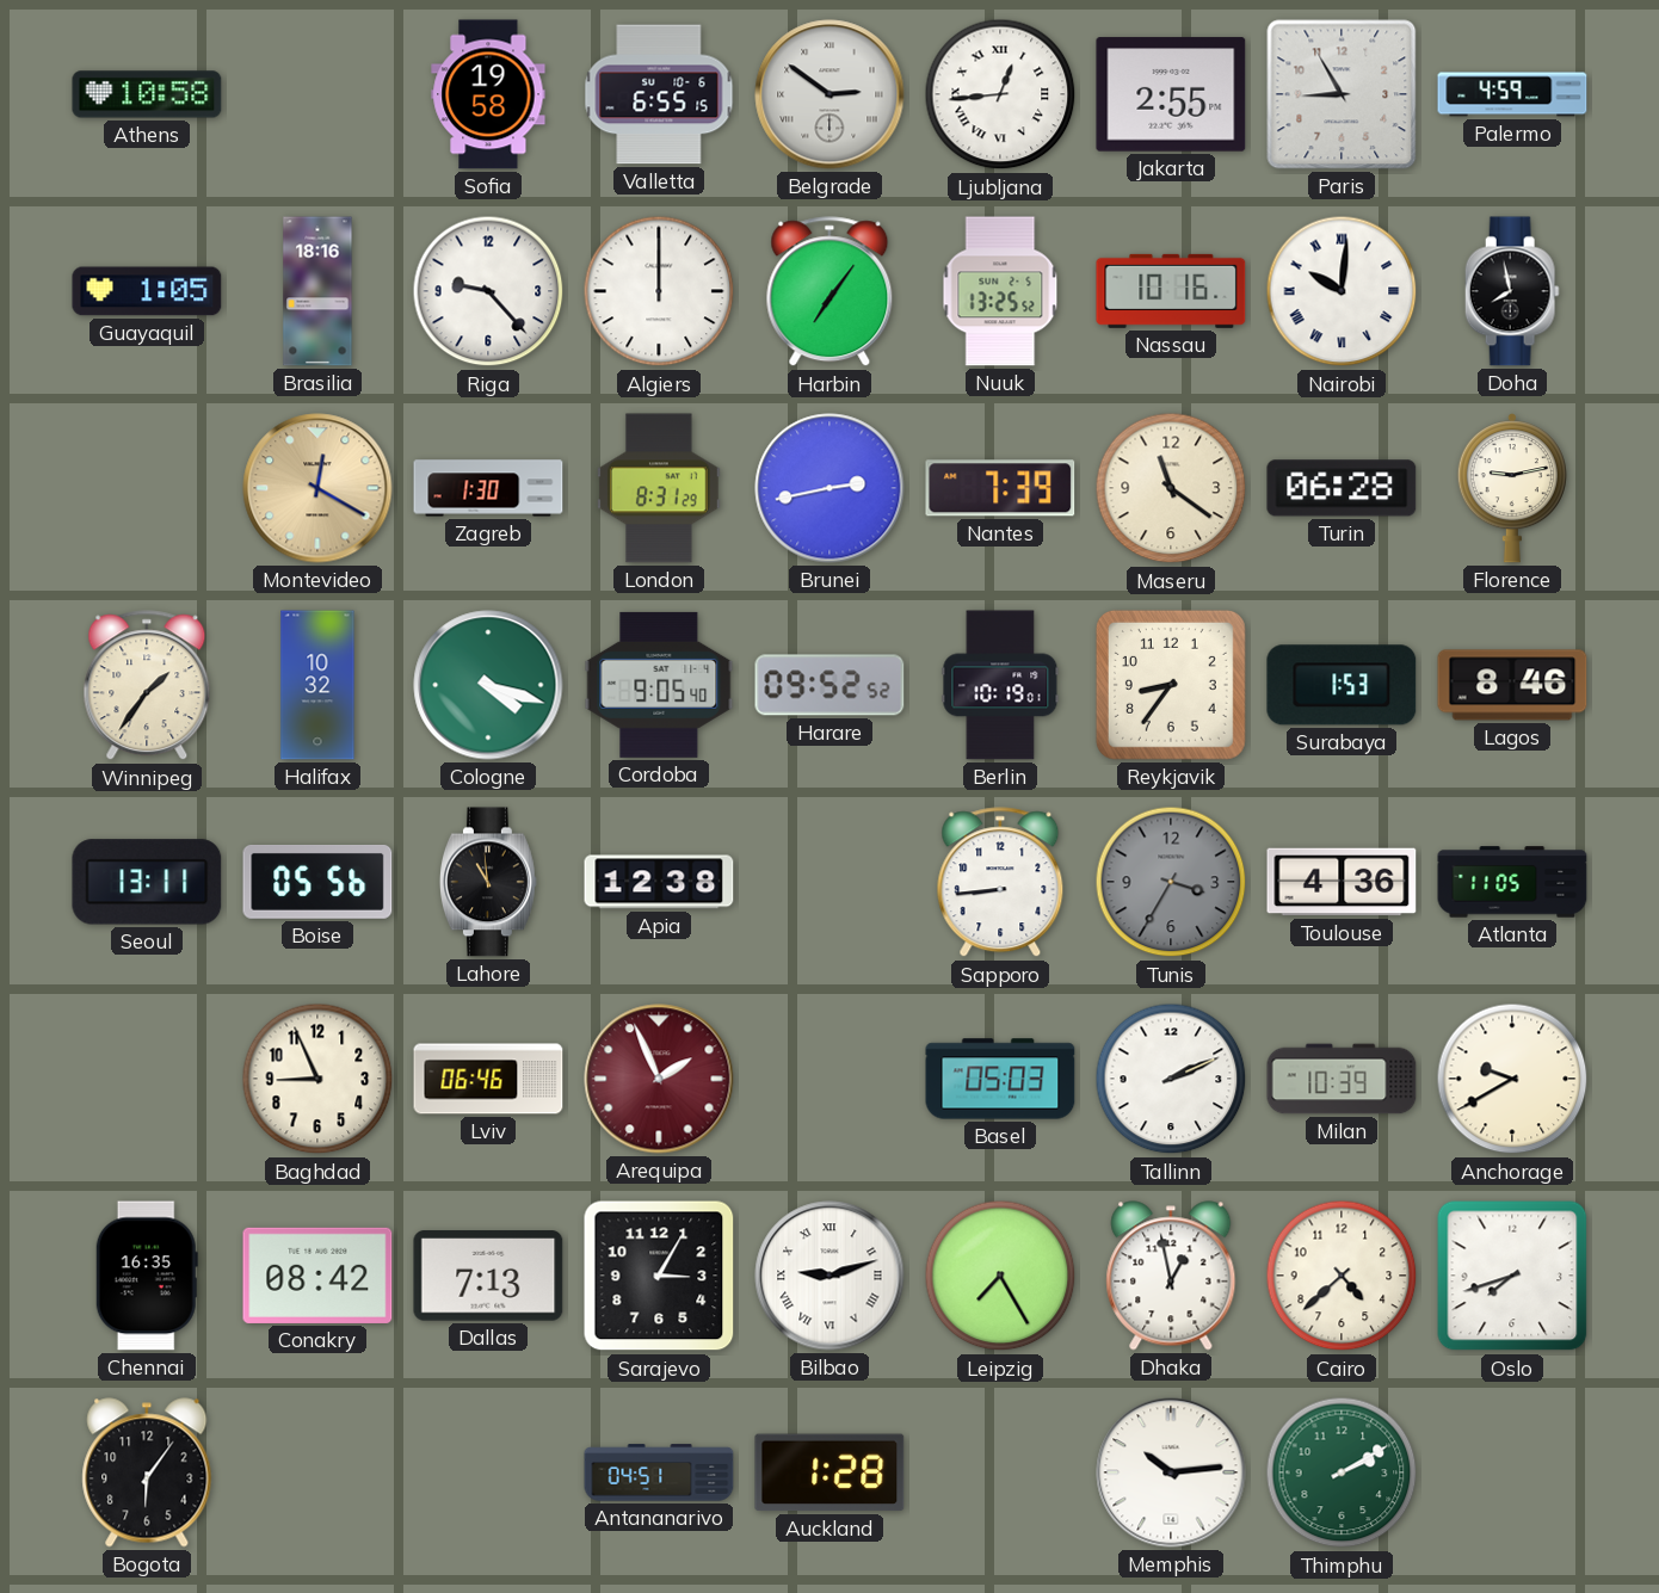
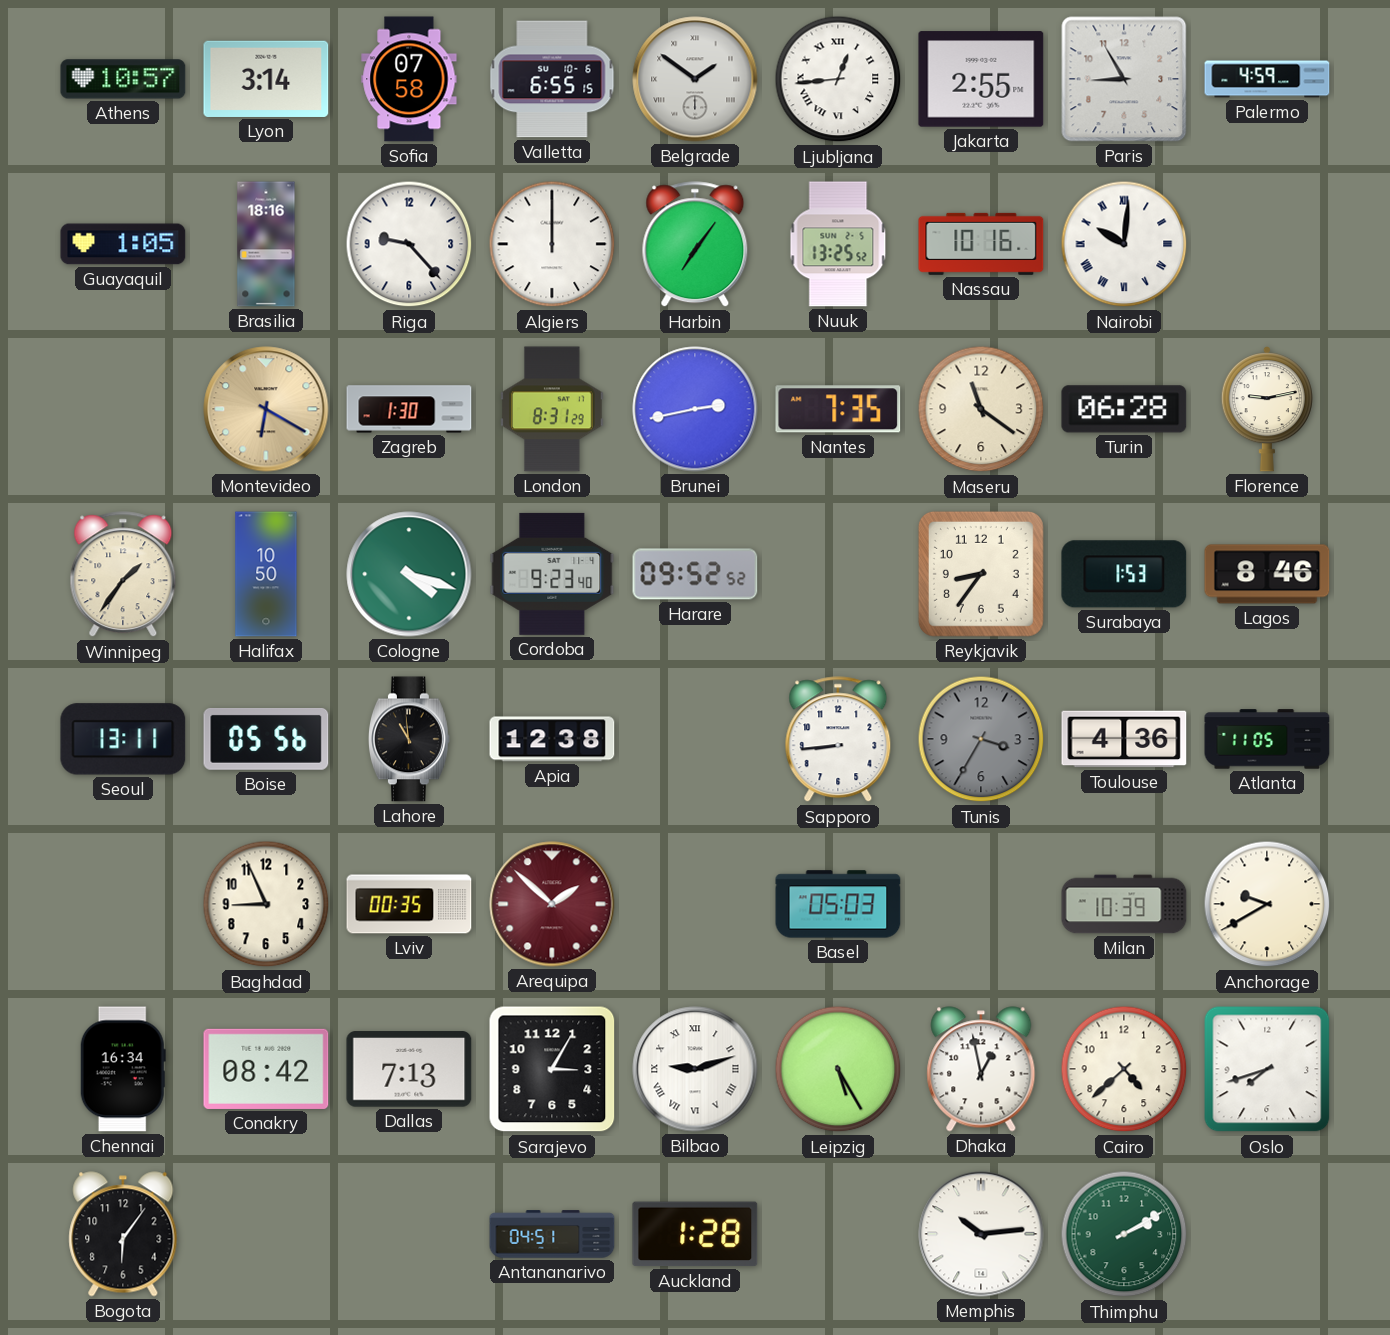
Athens: 10:58 -> 10:57 (123, 79)
Lyon: none -> 3:14 (266, 79)
Sofia: 19:58 -> 07:58 (409, 79)
Belgrade: 2:51 -> 1:51 (695, 79)
Doha: 7:58 -> none (1512, 291)
Montevideo: 12:20 -> 6:20 (266, 409)
Nantes: 7:39 -> 7:35 (838, 409)
Halifax: 10:32 -> 10:50 (266, 574)
Cordoba: 9:05 -> 9:23 (552, 574)
Berlin: 10:19 -> none (1000, 685)
Lviv: 06:46 -> 00:35 (409, 904)
Arequipa: 1:56 -> 1:52 (552, 904)
Tallinn: 2:11 -> none (1171, 1079)
Chennai: 16:35 -> 16:34 (123, 1069)
Leipzig: 7:25 -> 5:25 (838, 1069)
